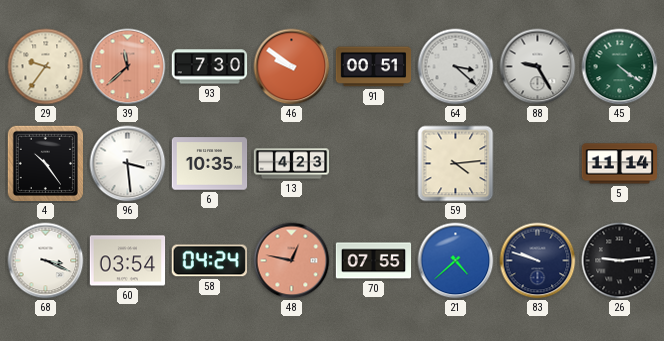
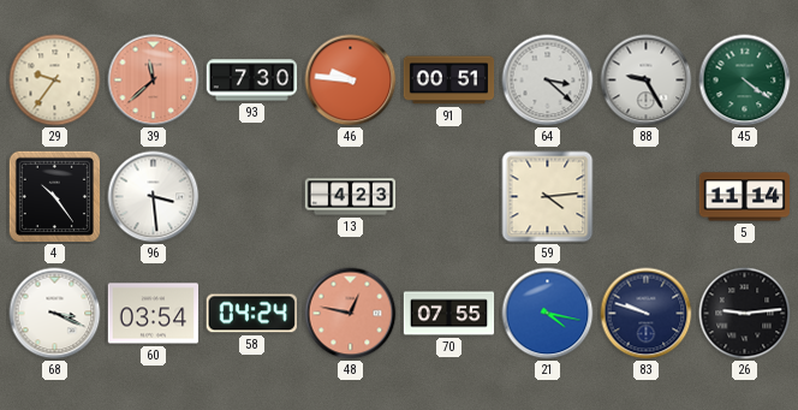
46: 9:51 -> 9:46 (351, 81)
6: 10:35 -> none (210, 164)
21: 4:38 -> 4:17 (548, 314)
